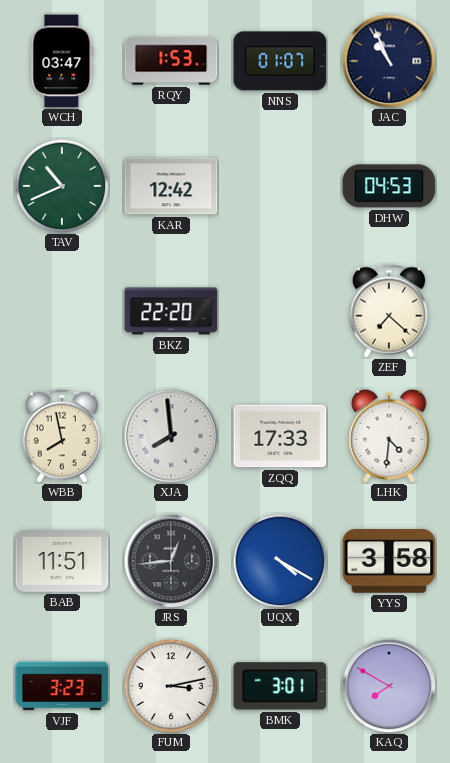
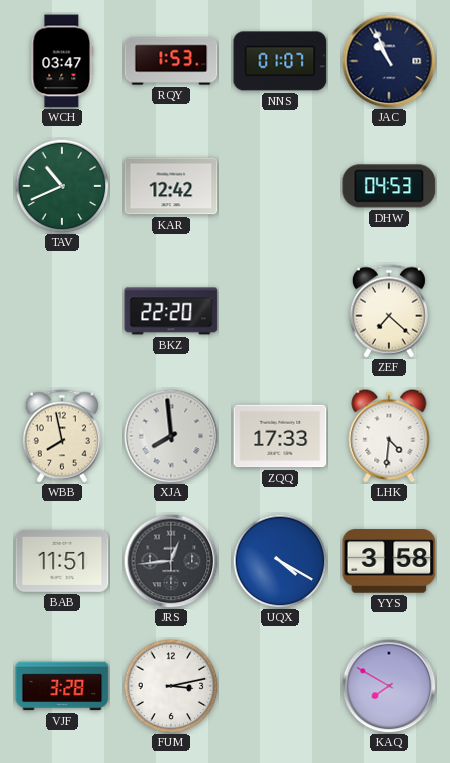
VJF: 3:23 -> 3:28 (62, 686)
BMK: 3:01 -> none (280, 686)
